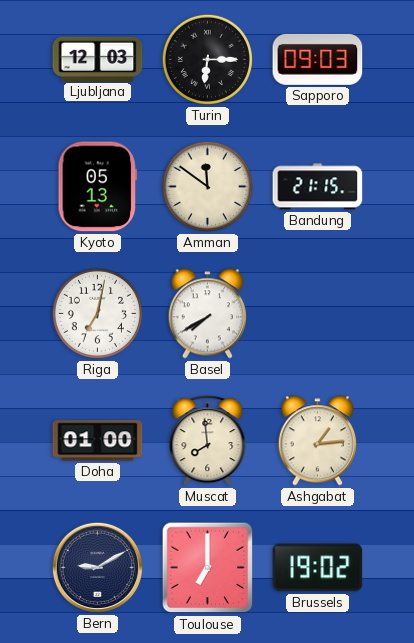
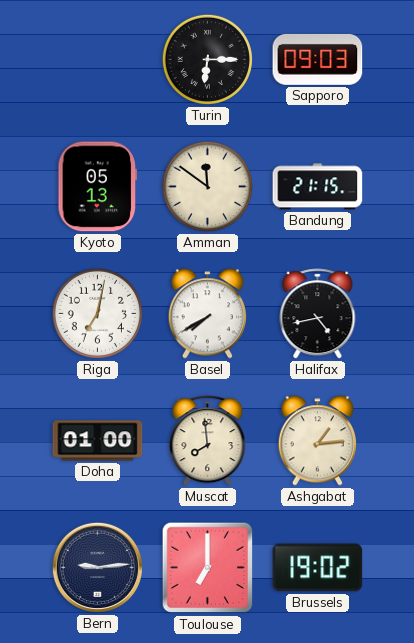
Ljubljana: 12:03 -> none (98, 59)
Halifax: none -> 4:43 (318, 314)
Bern: 9:10 -> 9:14 (97, 567)
